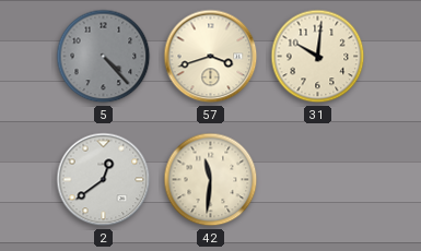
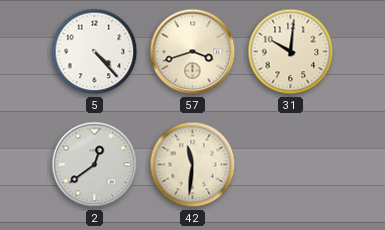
5 dial: grey -> white (95, 52)
